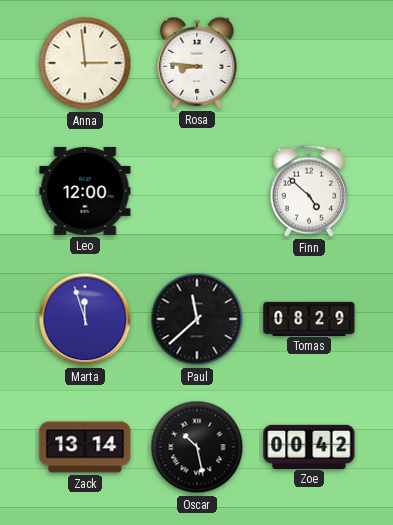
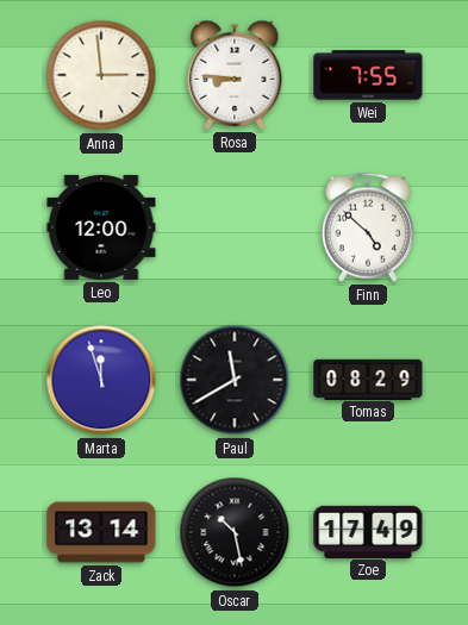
Wei: none -> 7:55 (368, 75)
Paul: 11:38 -> 11:40 (235, 380)
Zoe: 00:42 -> 17:49 (368, 531)
